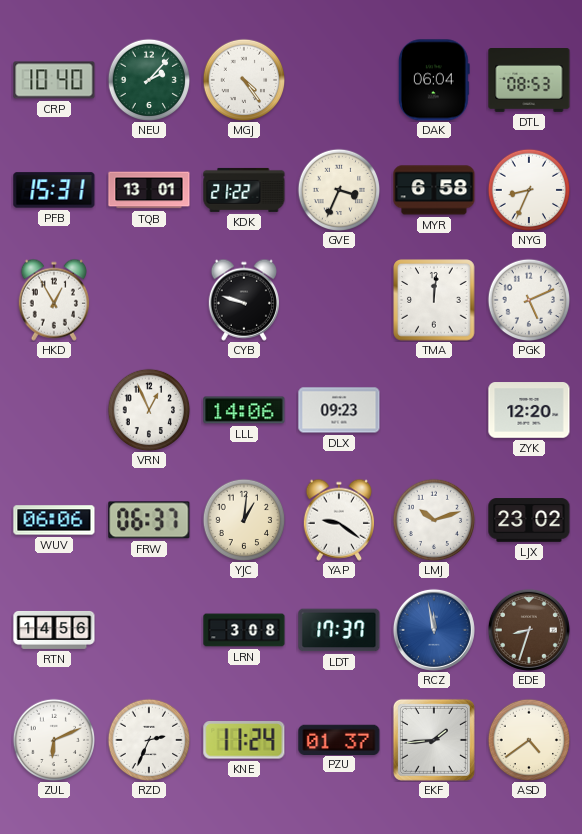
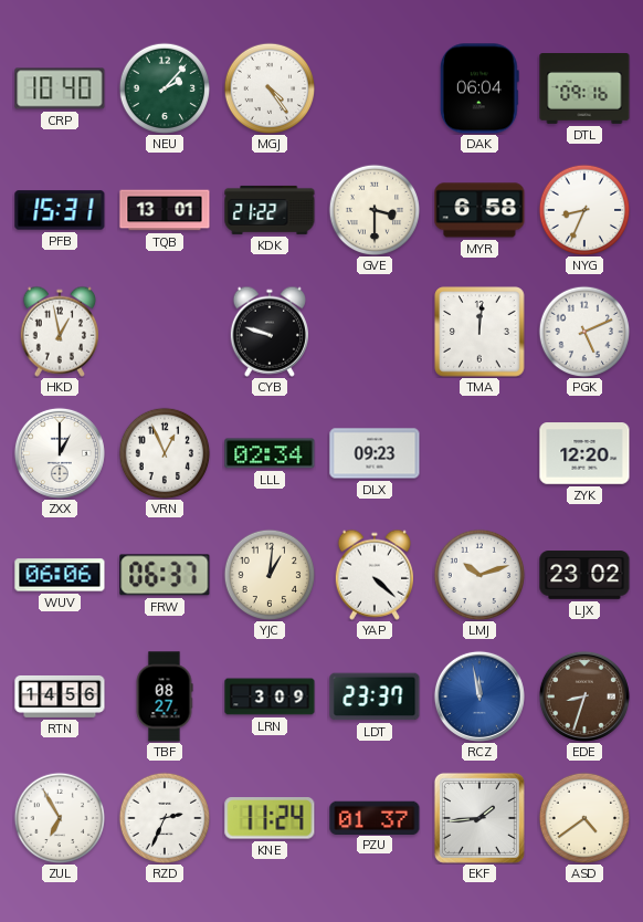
DTL: 08:53 -> 09:16 (584, 90)
GVE: 3:34 -> 3:30 (375, 210)
HKD: 12:55 -> 12:58 (59, 332)
ZXX: none -> 1:00 (60, 453)
LLL: 14:06 -> 02:34 (270, 453)
YAP: 9:21 -> 4:22 (373, 575)
TBF: none -> 08:27 (165, 696)
LRN: 3:08 -> 3:09 (270, 696)
LDT: 17:37 -> 23:37 (375, 696)
ZUL: 6:11 -> 6:55 (60, 818)
